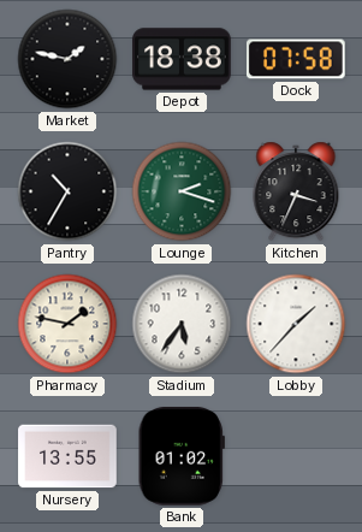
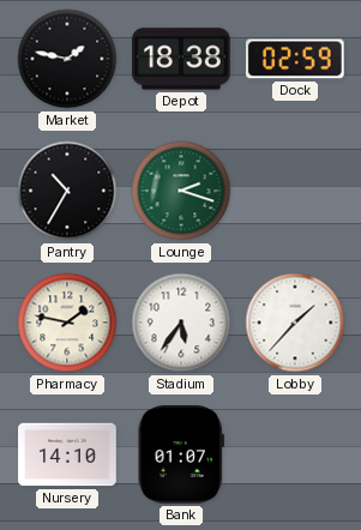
Dock: 07:58 -> 02:59 (295, 59)
Kitchen: 3:34 -> none (296, 191)
Nursery: 13:55 -> 14:10 (67, 454)
Bank: 01:02 -> 01:07 (180, 456)
